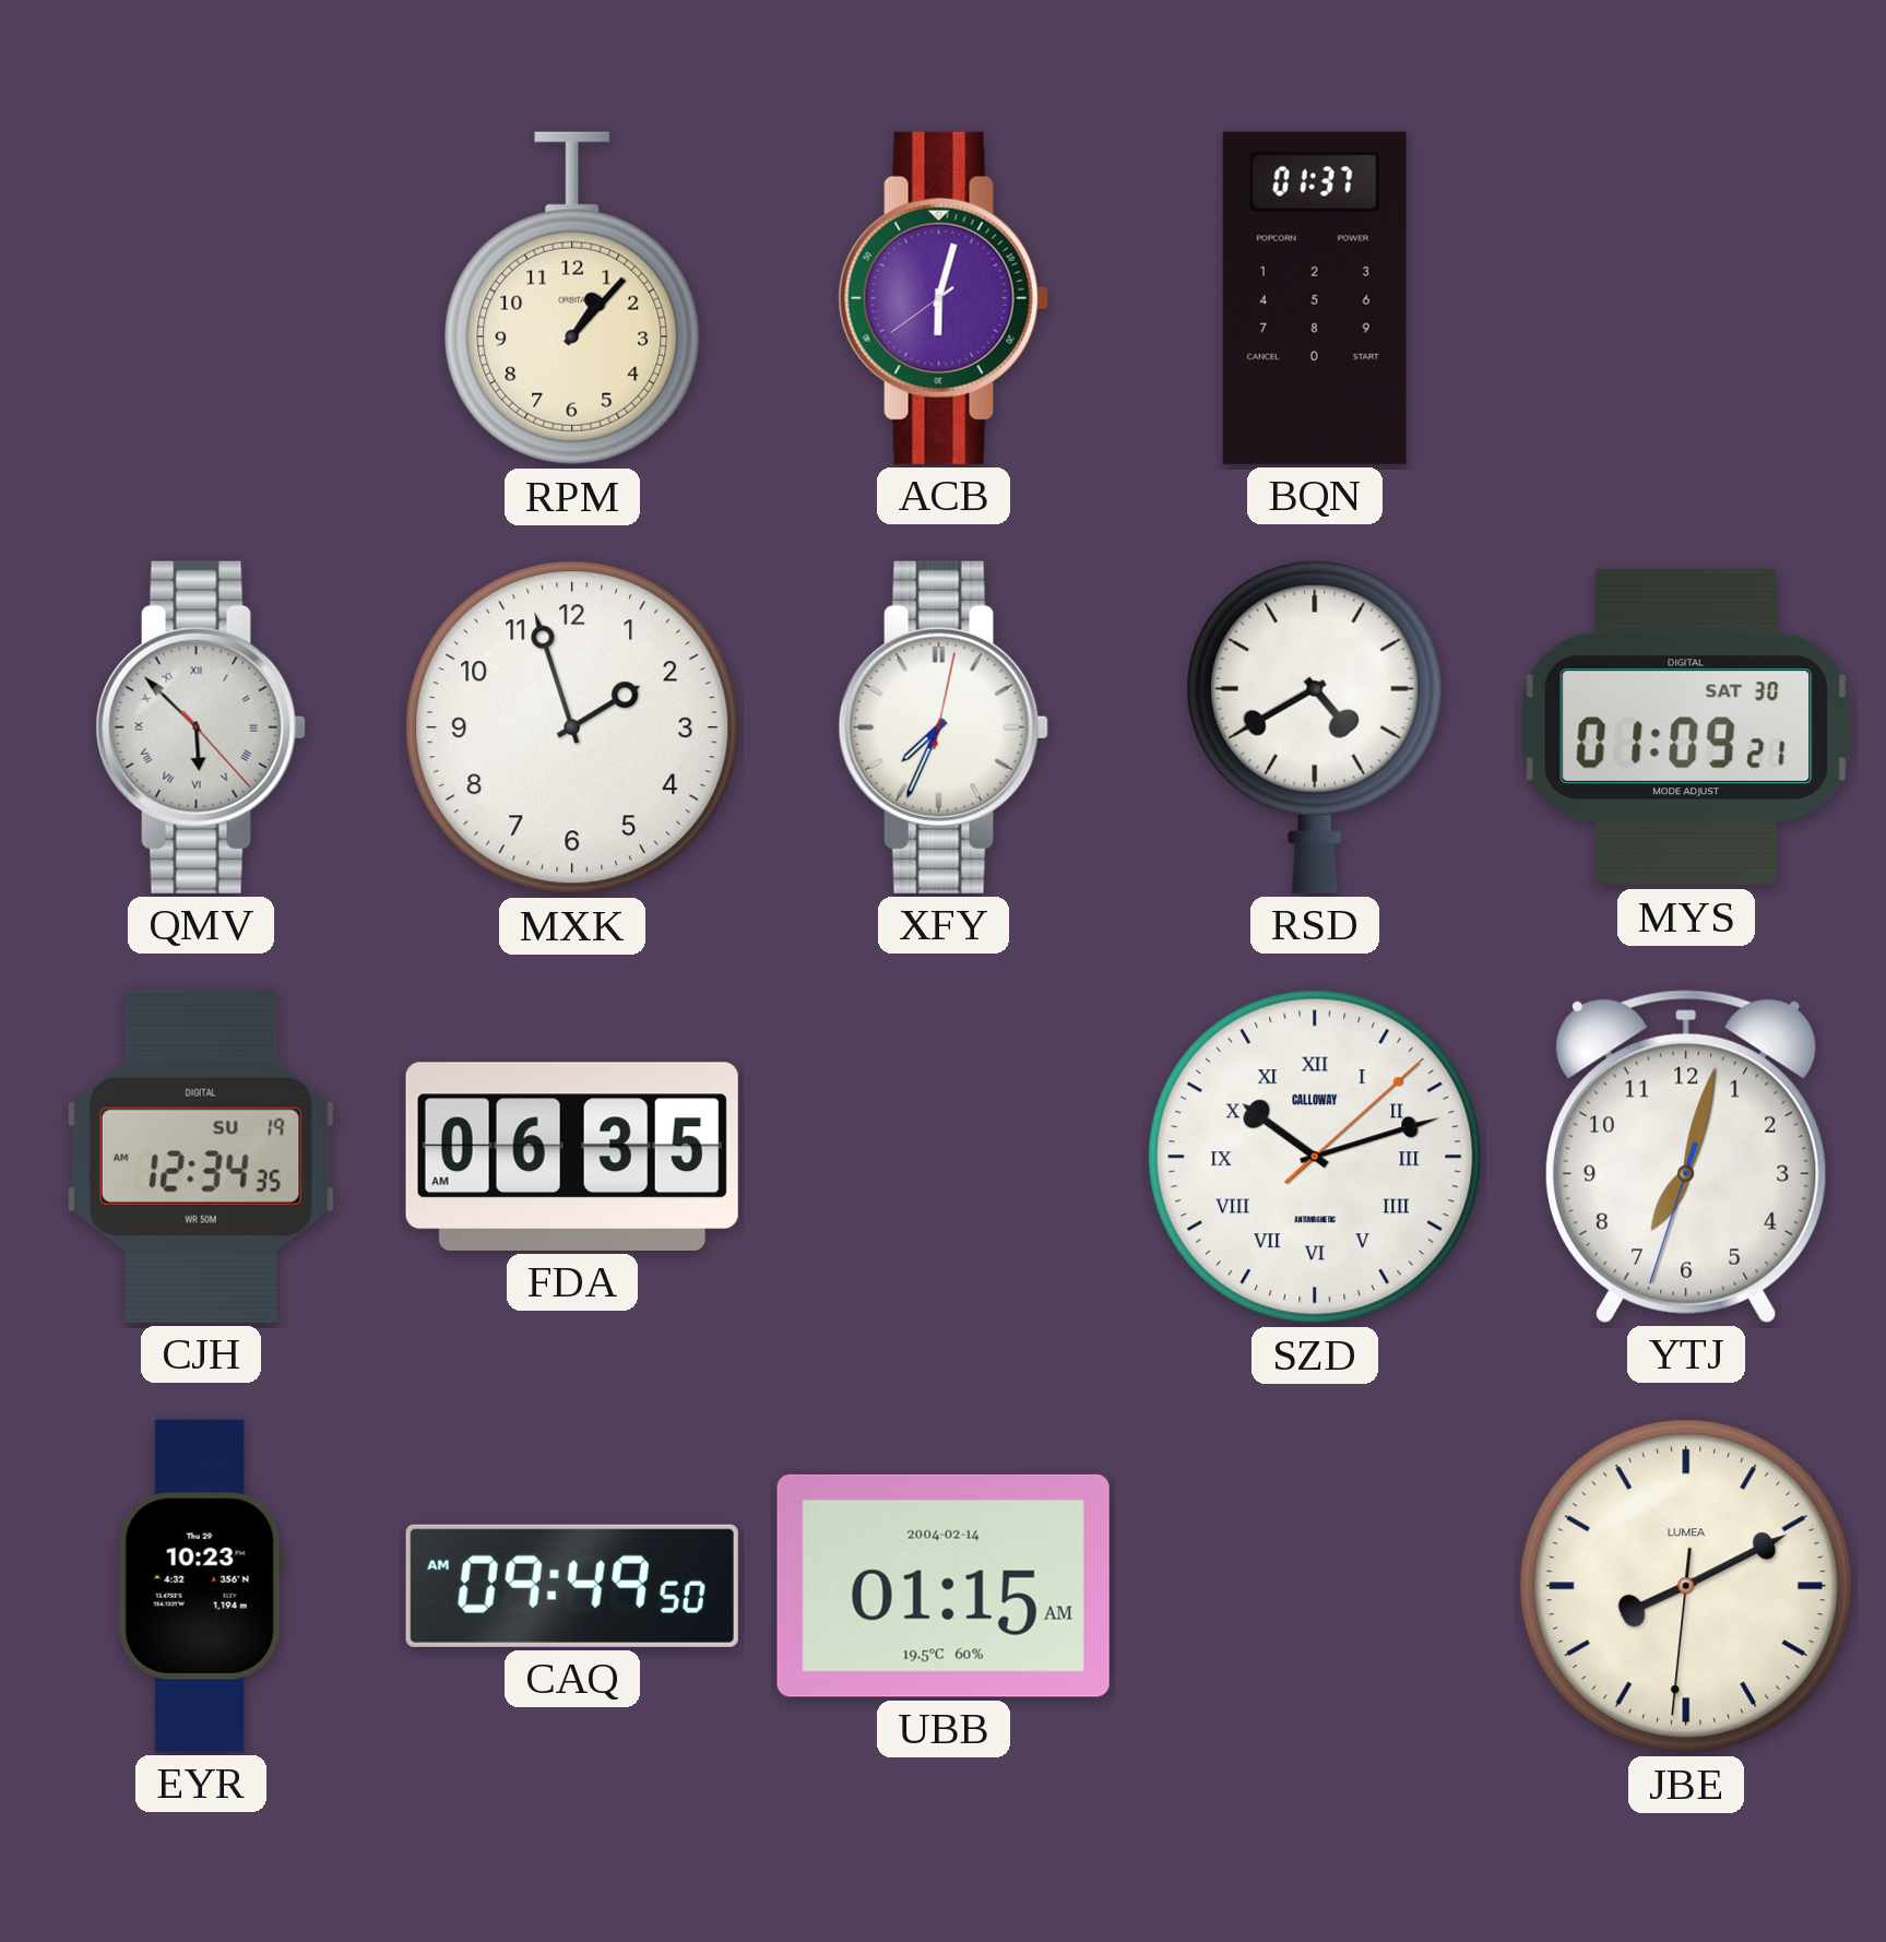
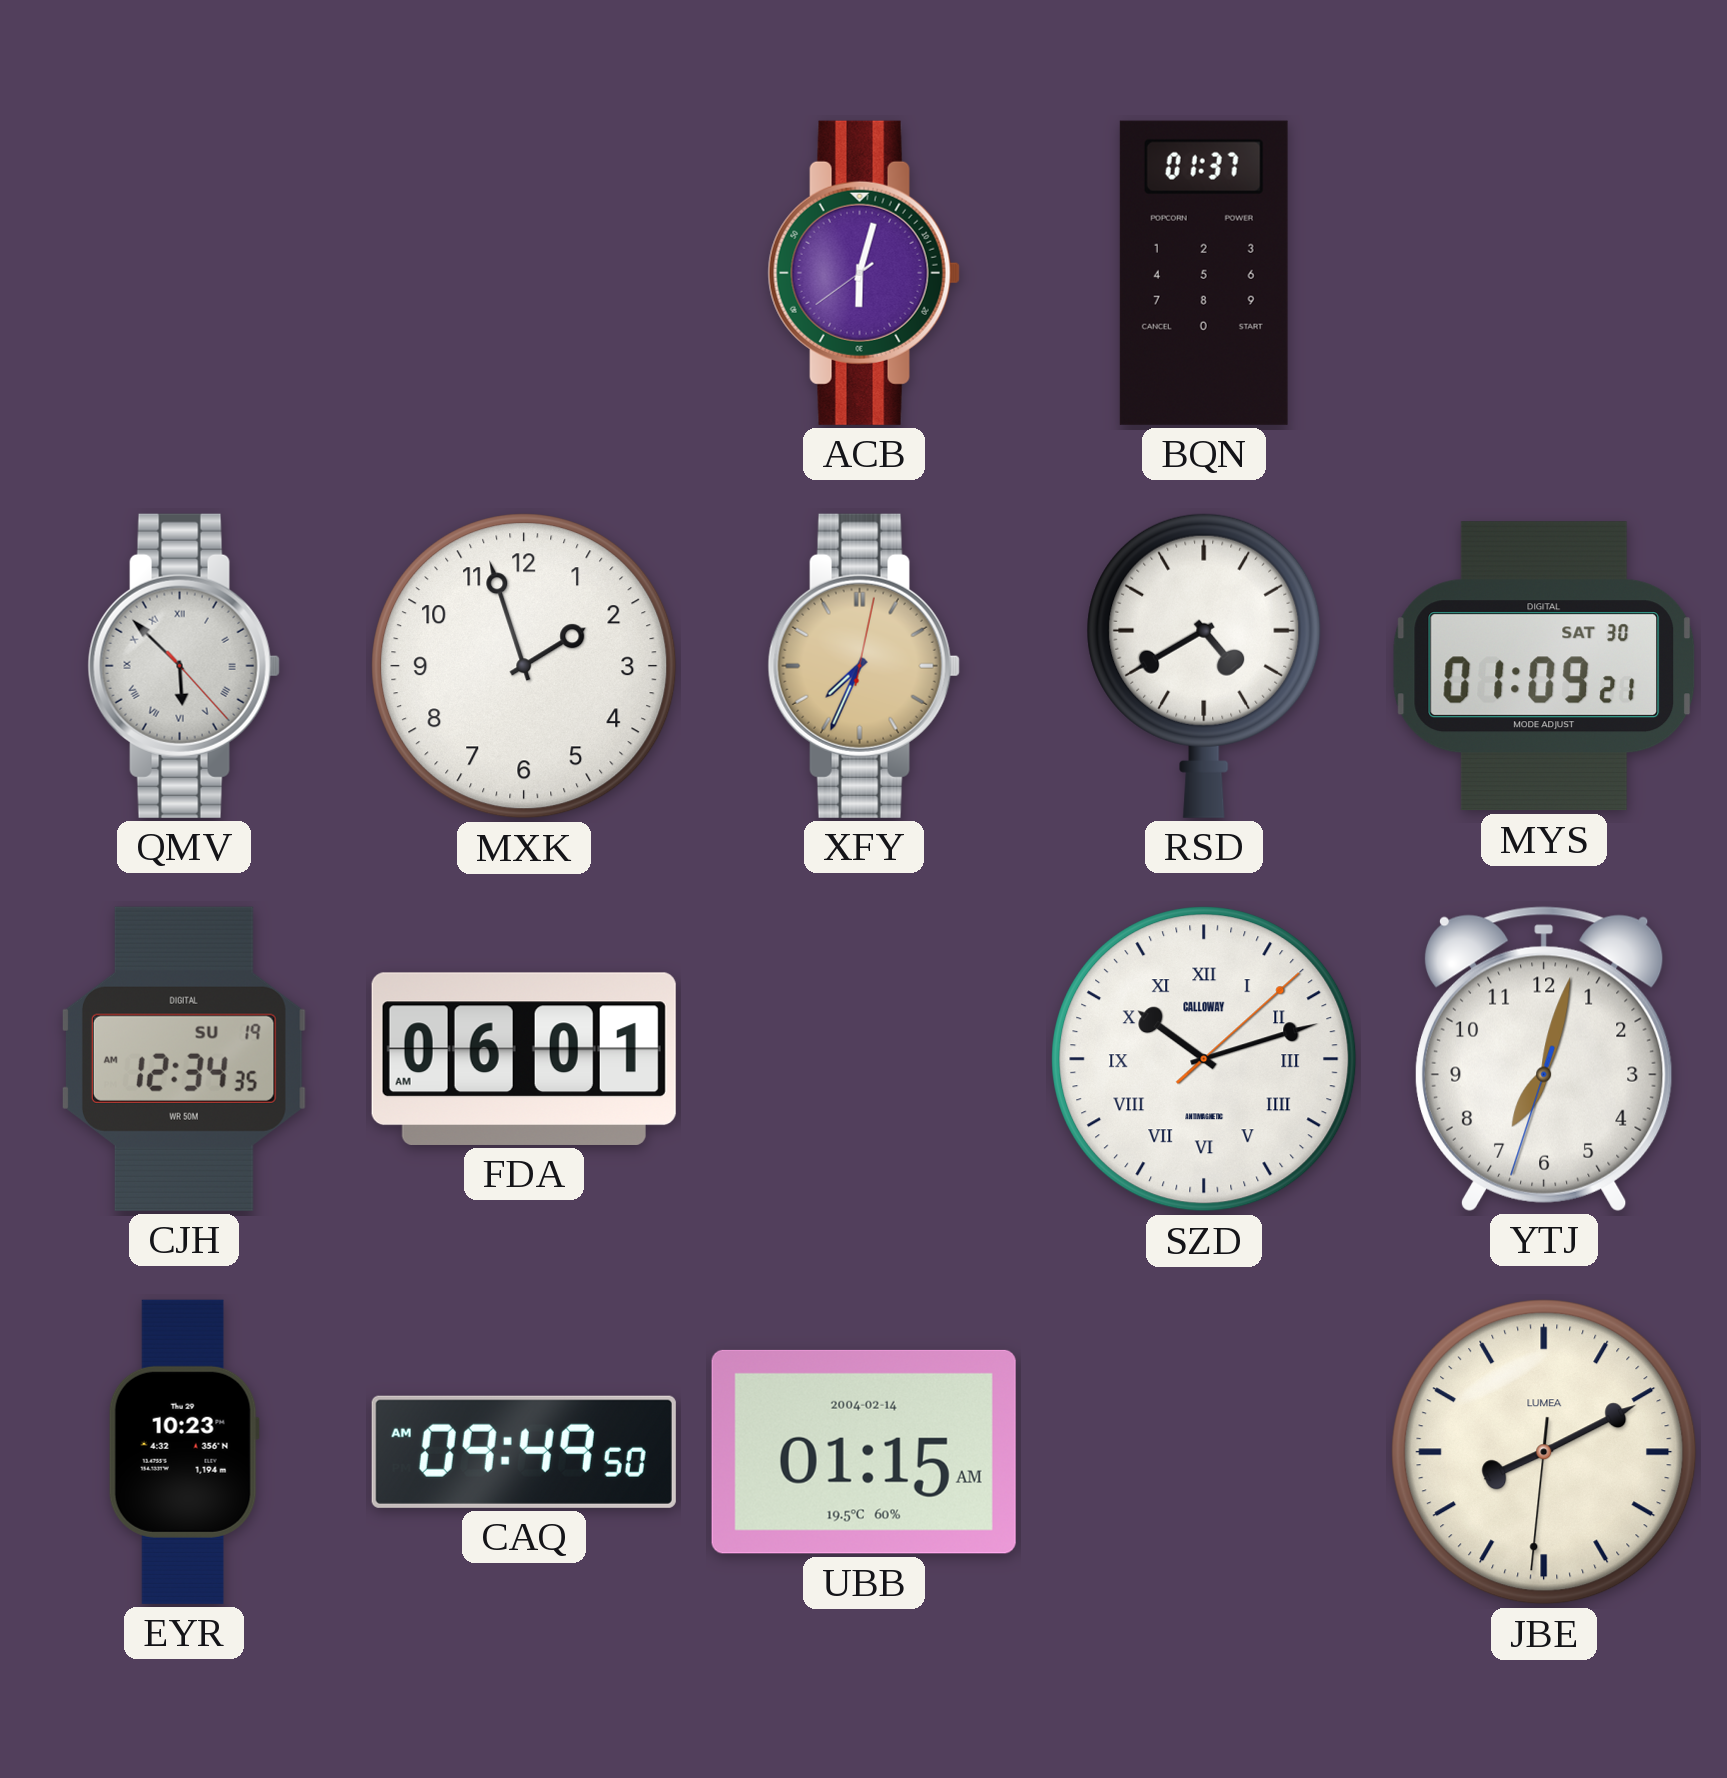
RPM: 1:07 -> none (572, 298)
XFY dial: white -> champagne (864, 666)
FDA: 06:35 -> 06:01 (524, 1059)
